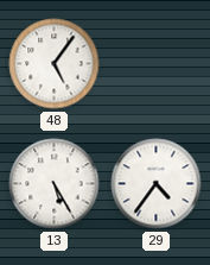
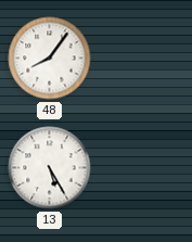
48: 5:06 -> 8:06 (50, 59)
29: 4:36 -> none (157, 184)
